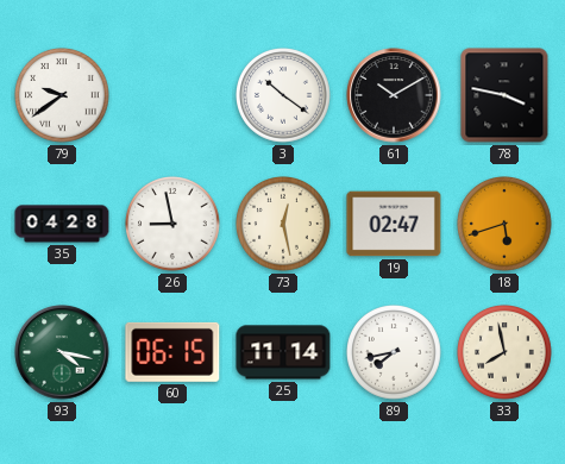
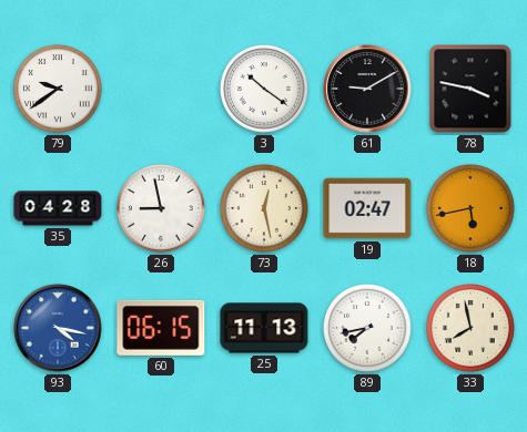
61: 10:10 -> 9:10 (367, 89)
18: 5:42 -> 5:43 (472, 209)
93 dial: green -> blue (58, 328)
25: 11:14 -> 11:13 (264, 328)
